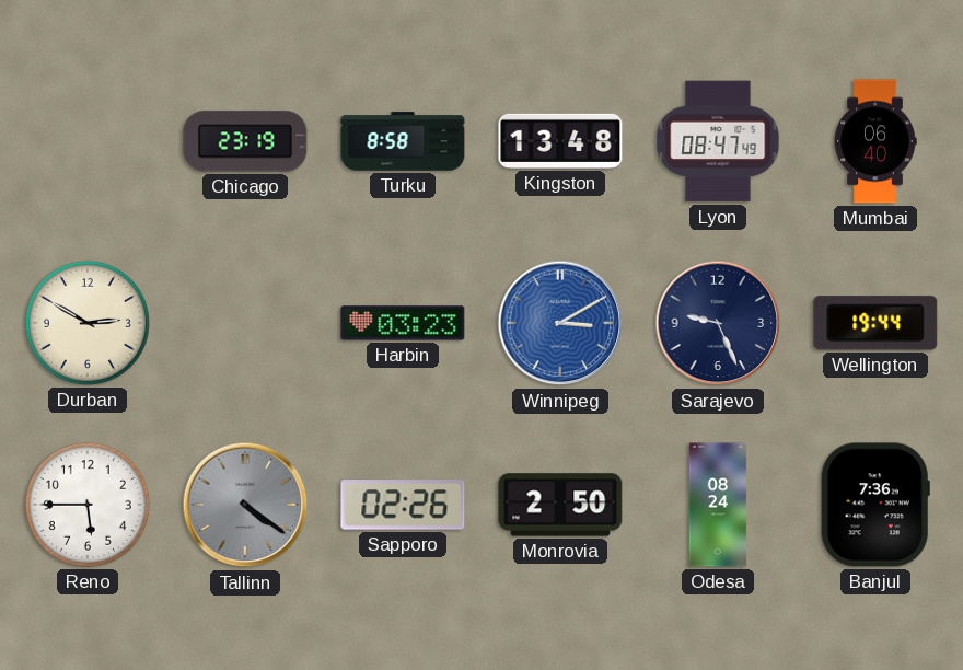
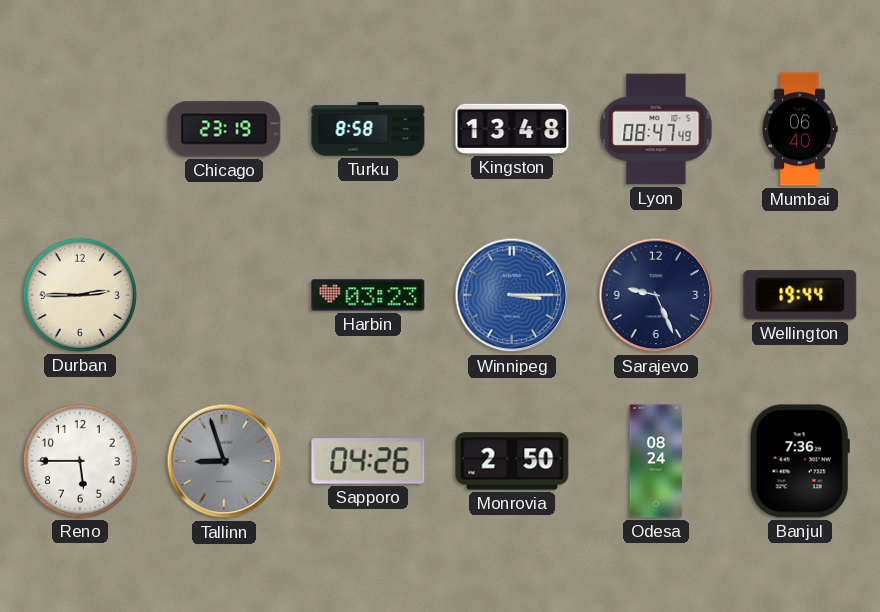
Durban: 2:50 -> 2:45 (80, 295)
Winnipeg: 3:10 -> 3:15 (512, 295)
Tallinn: 4:21 -> 8:57 (224, 461)
Sapporo: 02:26 -> 04:26 (368, 461)
